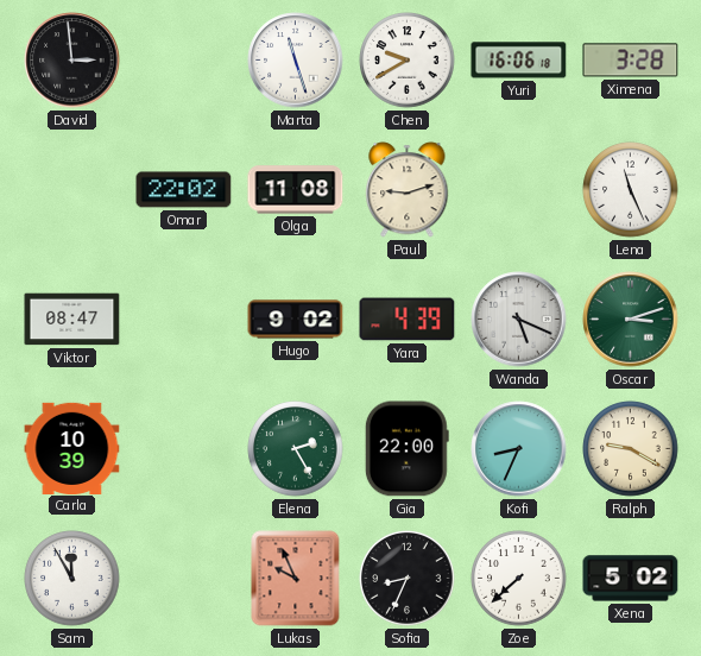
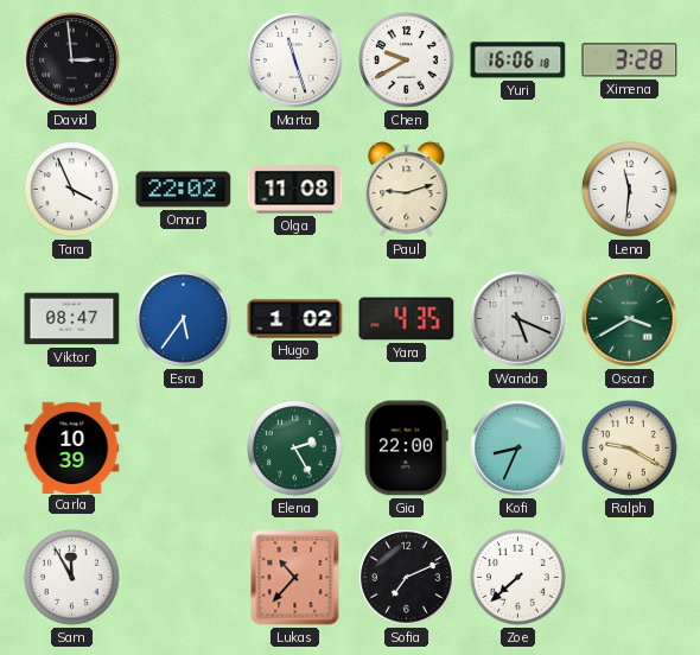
Tara: none -> 3:56 (72, 190)
Lena: 11:26 -> 11:31 (630, 190)
Esra: none -> 5:36 (184, 319)
Hugo: 9:02 -> 1:02 (295, 319)
Yara: 4:39 -> 4:35 (407, 319)
Oscar: 3:12 -> 3:40 (630, 319)
Lukas: 9:56 -> 10:37 (295, 578)
Sofia: 8:34 -> 7:11 (407, 578)
Xena: 5:02 -> none (631, 579)
